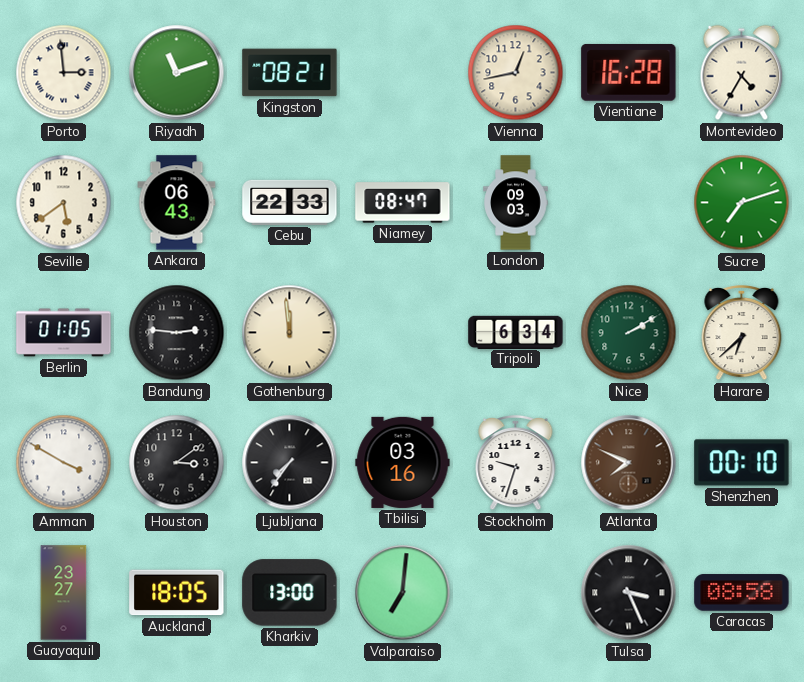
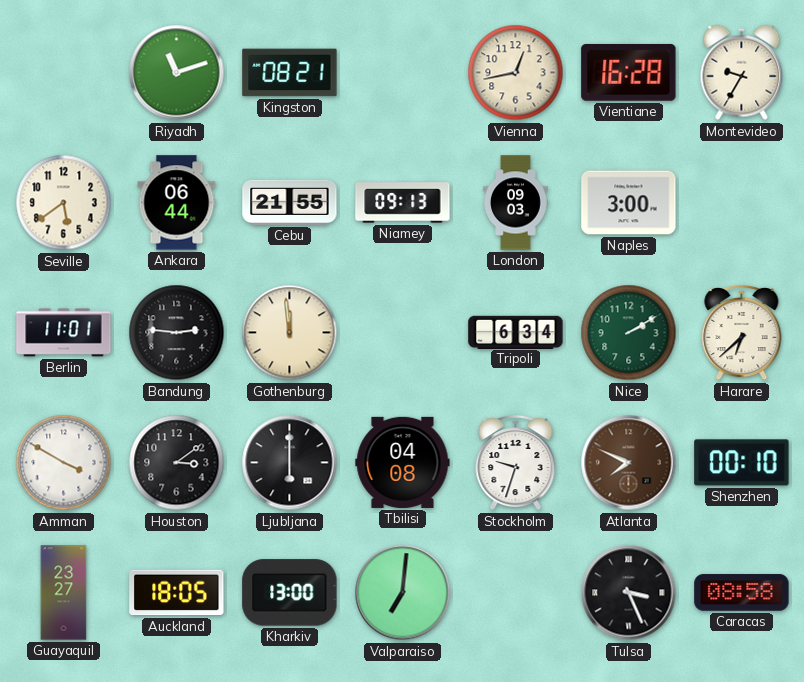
Porto: 2:59 -> none (64, 73)
Montevideo: 4:35 -> 9:35 (742, 73)
Ankara: 06:43 -> 06:44 (177, 203)
Cebu: 22:33 -> 21:55 (290, 202)
Niamey: 08:47 -> 09:13 (403, 203)
Naples: none -> 3:00 (629, 203)
Sucre: 7:12 -> none (742, 203)
Berlin: 01:05 -> 11:01 (64, 333)
Ljubljana: 7:36 -> 6:00 (290, 463)
Tbilisi: 03:16 -> 04:08 (403, 462)
